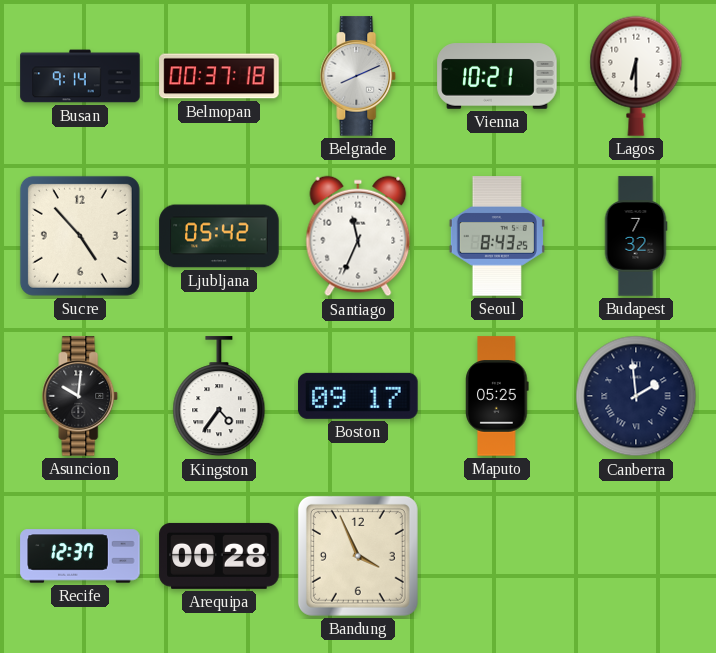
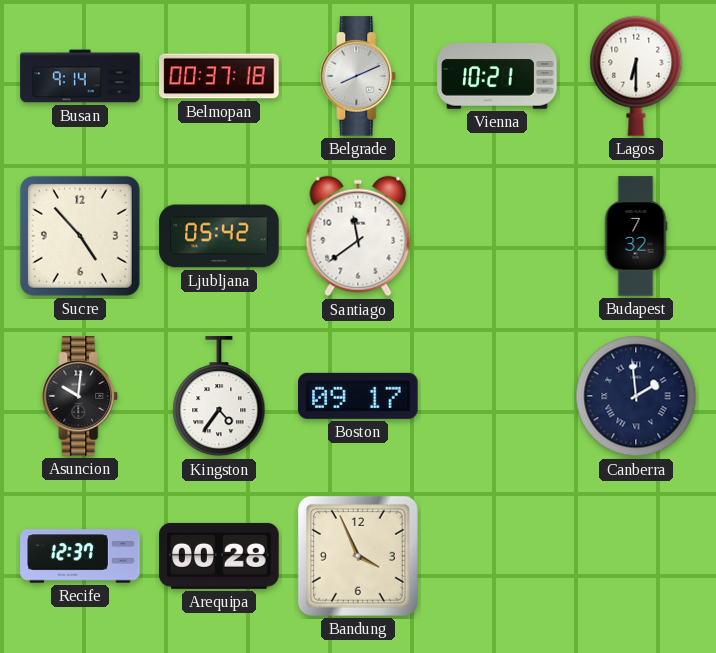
Santiago: 11:34 -> 11:39 (358, 236)
Seoul: 8:43 -> none (497, 236)
Maputo: 05:25 -> none (497, 396)
